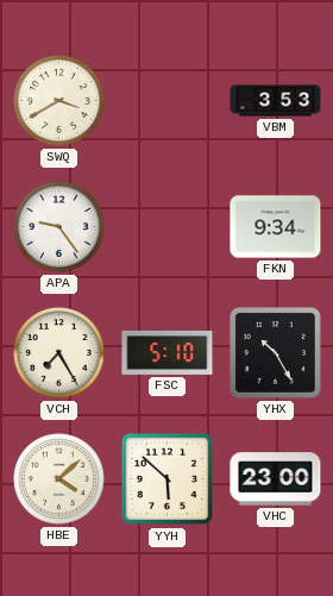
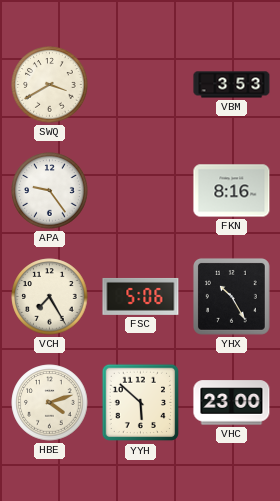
FKN: 9:34 -> 8:16 (232, 191)
FSC: 5:10 -> 5:06 (141, 296)
HBE: 4:08 -> 4:12 (50, 403)
